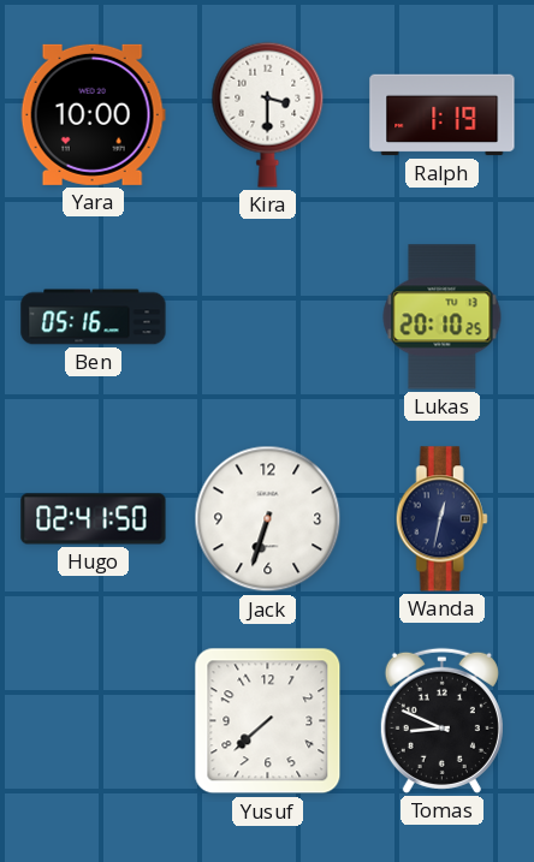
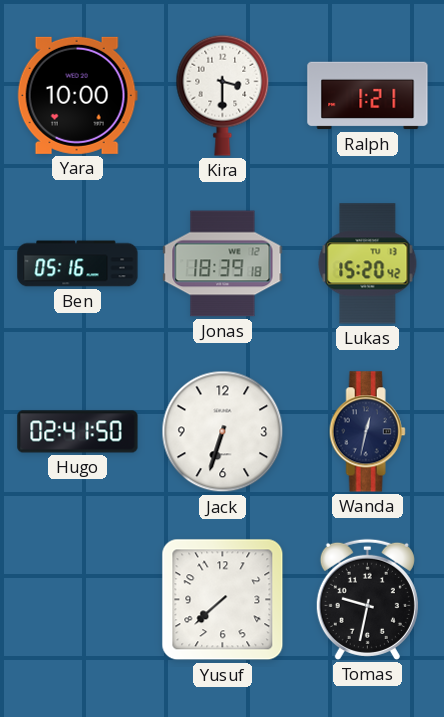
Ralph: 1:19 -> 1:21 (368, 96)
Jonas: none -> 18:39 (223, 264)
Lukas: 20:10 -> 15:20 (368, 264)
Tomas: 8:49 -> 9:32 (367, 599)
